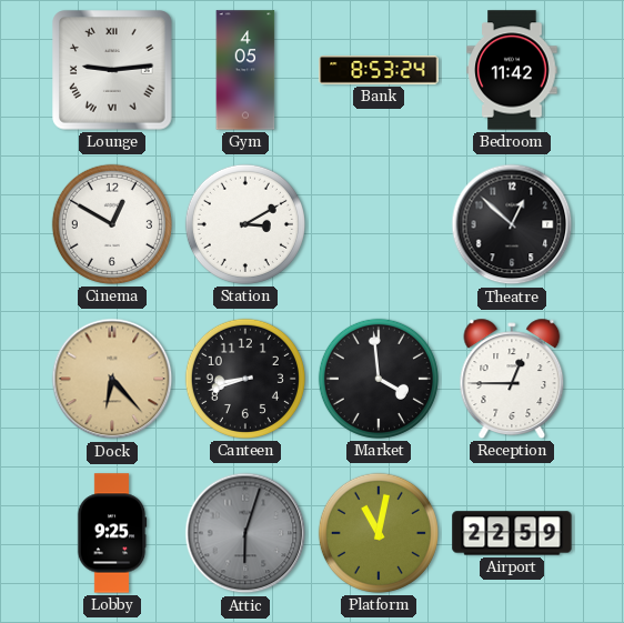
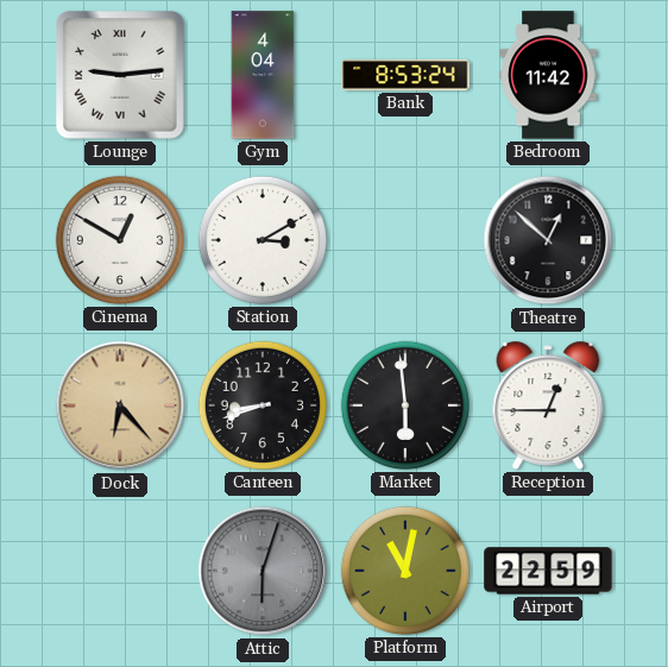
Gym: 4:05 -> 4:04 (263, 75)
Market: 3:59 -> 5:59 (405, 405)
Lobby: 9:25 -> none (112, 533)
